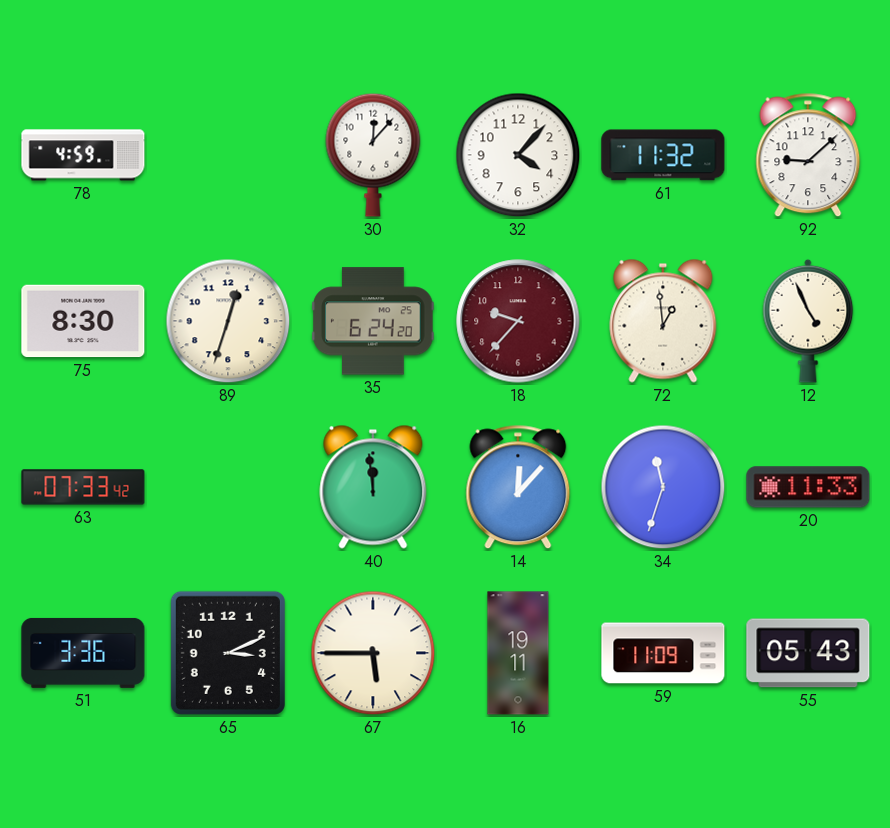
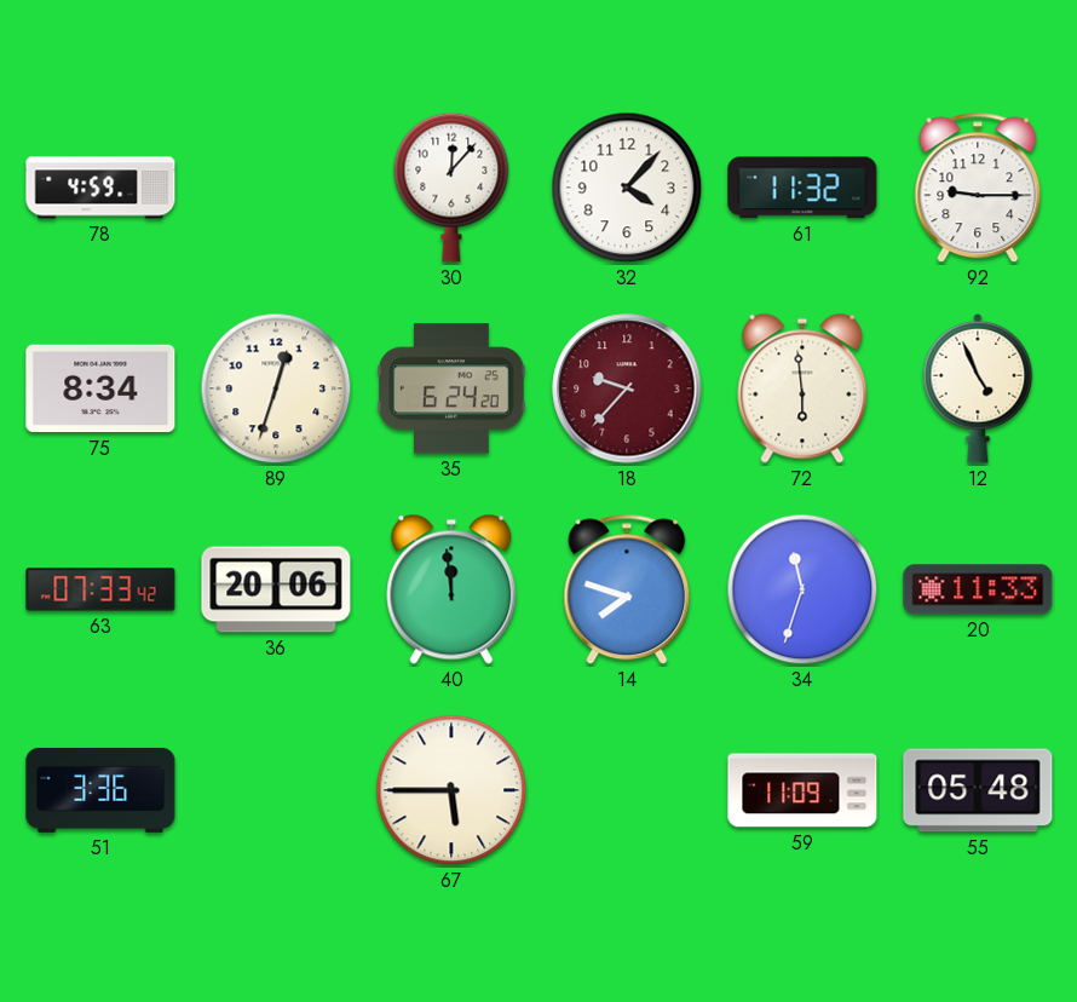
92: 9:08 -> 9:15 (978, 188)
75: 8:30 -> 8:34 (100, 388)
72: 12:59 -> 5:59 (802, 388)
36: none -> 20:06 (276, 589)
14: 12:07 -> 7:48 (627, 589)
65: 3:11 -> none (228, 653)
16: 19:11 -> none (518, 653)
55: 05:43 -> 05:48 (978, 790)
